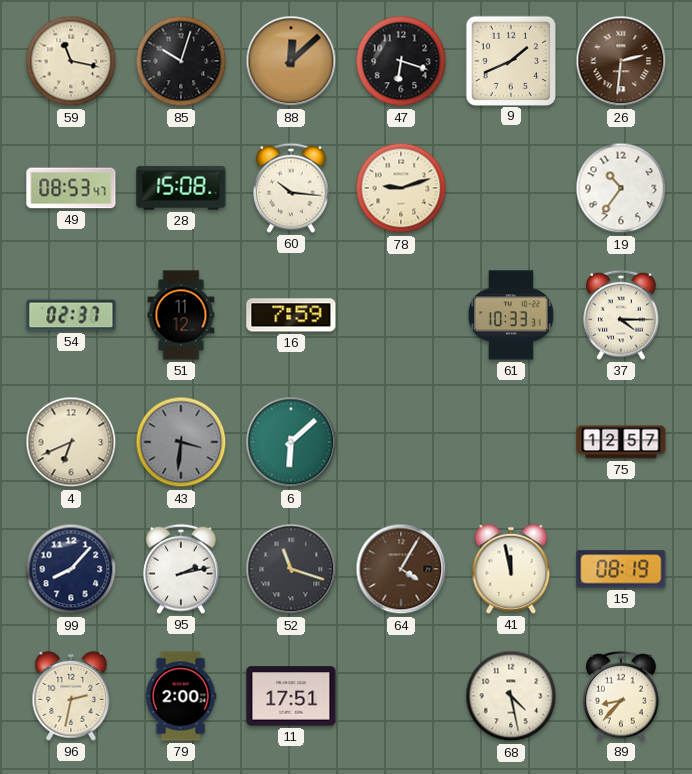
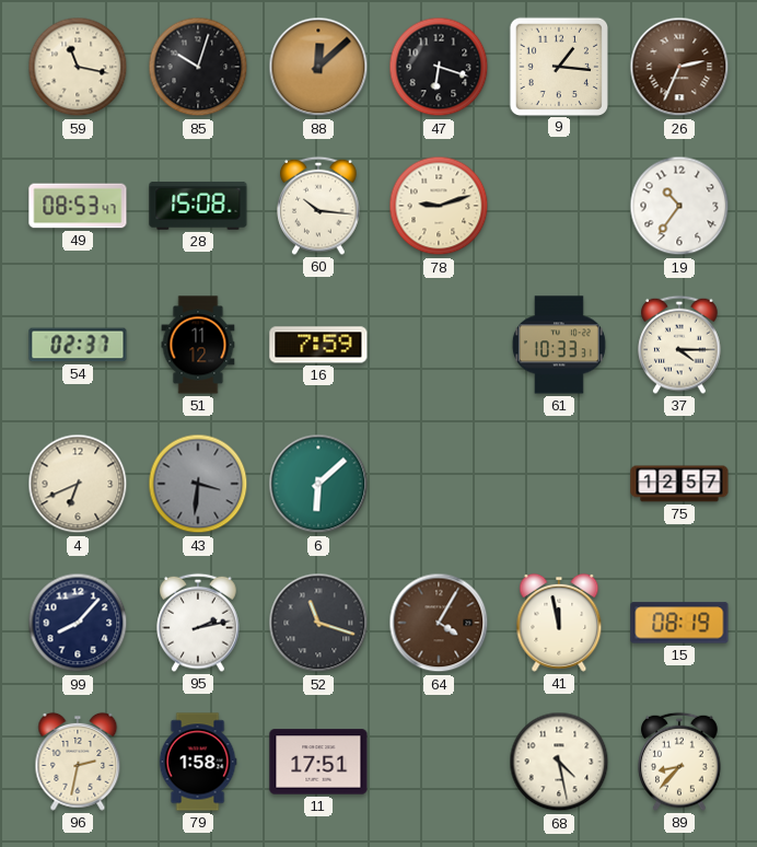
9: 1:41 -> 1:16 (558, 66)
26: 2:31 -> 2:34 (679, 67)
79: 2:00 -> 1:58 (198, 762)
